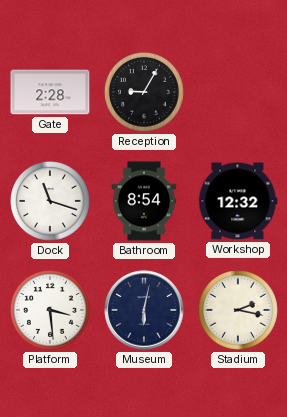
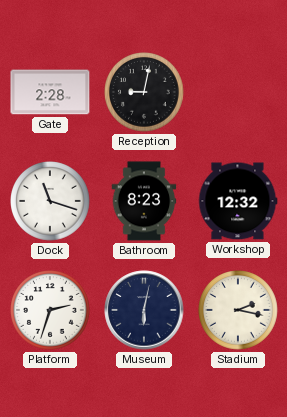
Reception: 9:05 -> 9:02 (145, 93)
Bathroom: 8:54 -> 8:23 (144, 201)
Platform: 3:29 -> 2:33 (51, 311)
